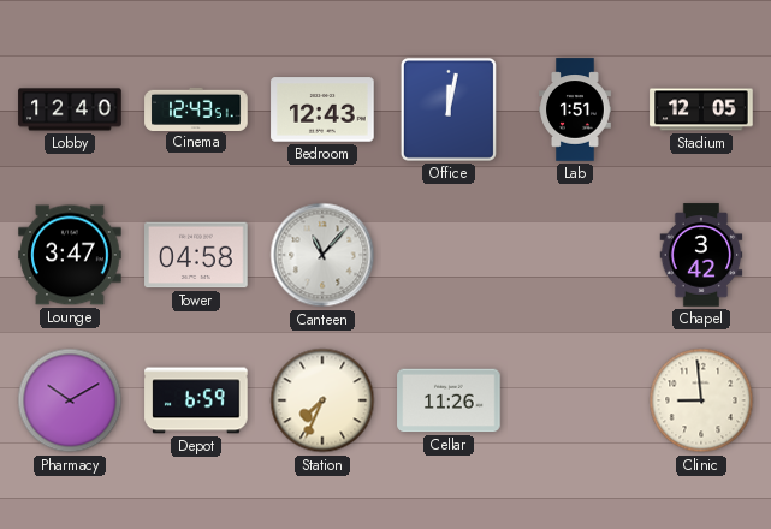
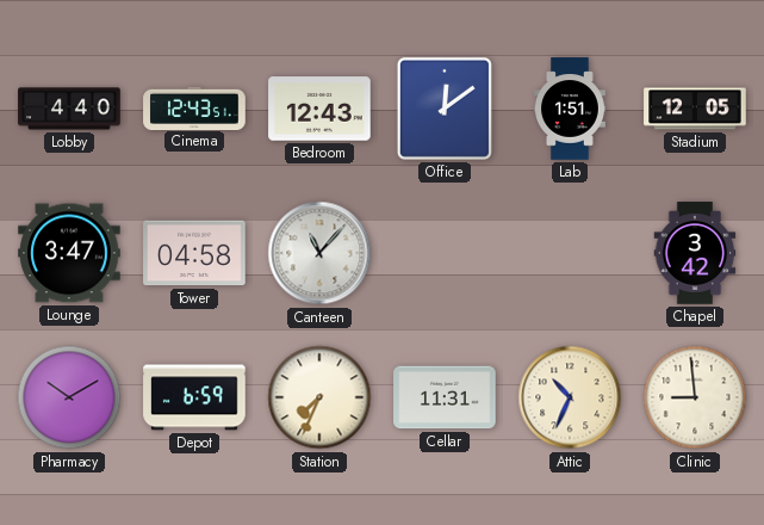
Lobby: 12:40 -> 4:40 (69, 109)
Office: 12:02 -> 12:09 (445, 109)
Cellar: 11:26 -> 11:31 (445, 397)
Attic: none -> 10:34 (570, 397)
